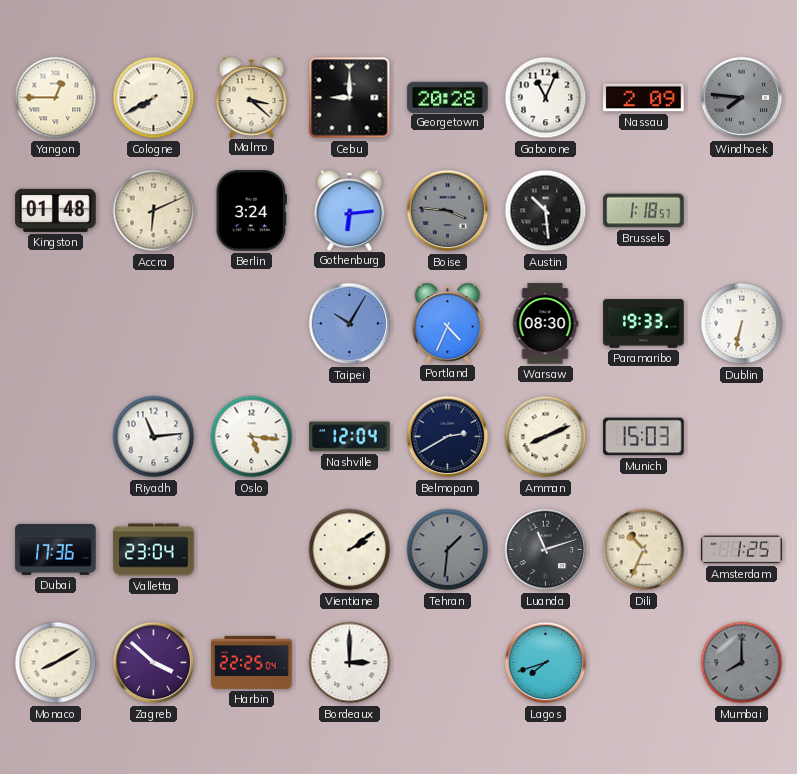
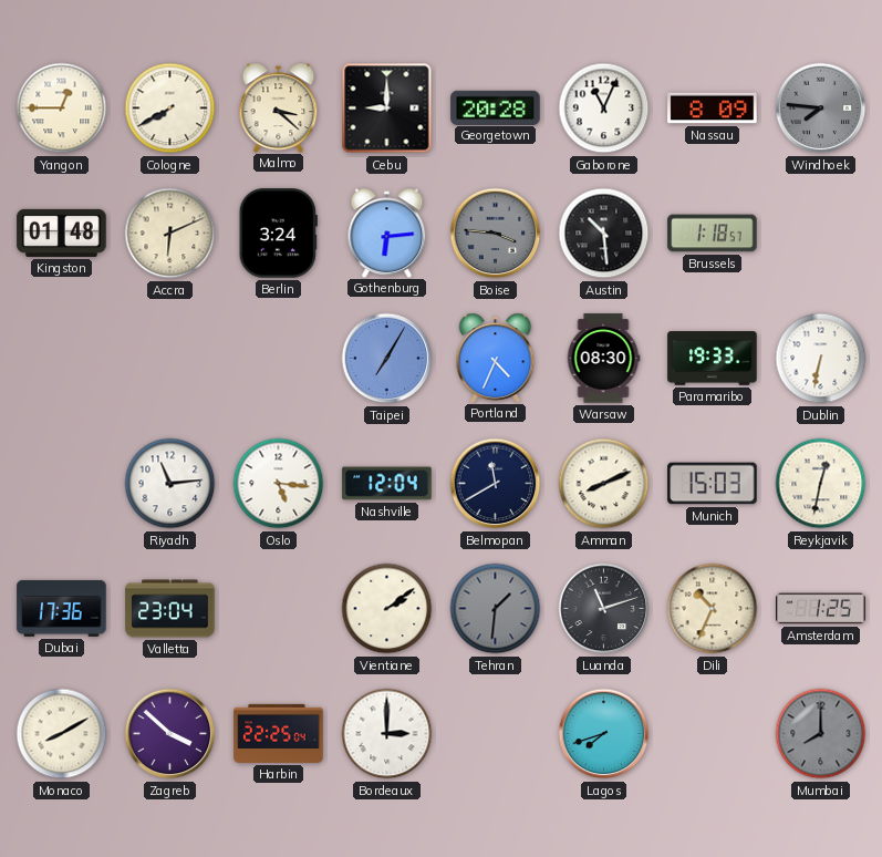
Nassau: 2:09 -> 8:09 (713, 109)
Taipei: 10:05 -> 7:05 (387, 359)
Belmopan: 2:40 -> 11:40 (496, 484)
Reykjavik: none -> 12:32 (821, 484)
